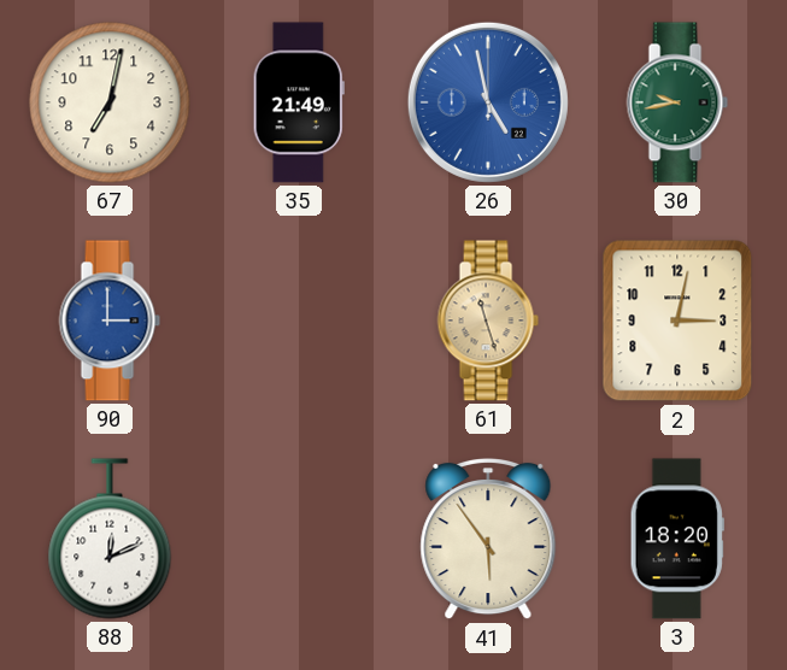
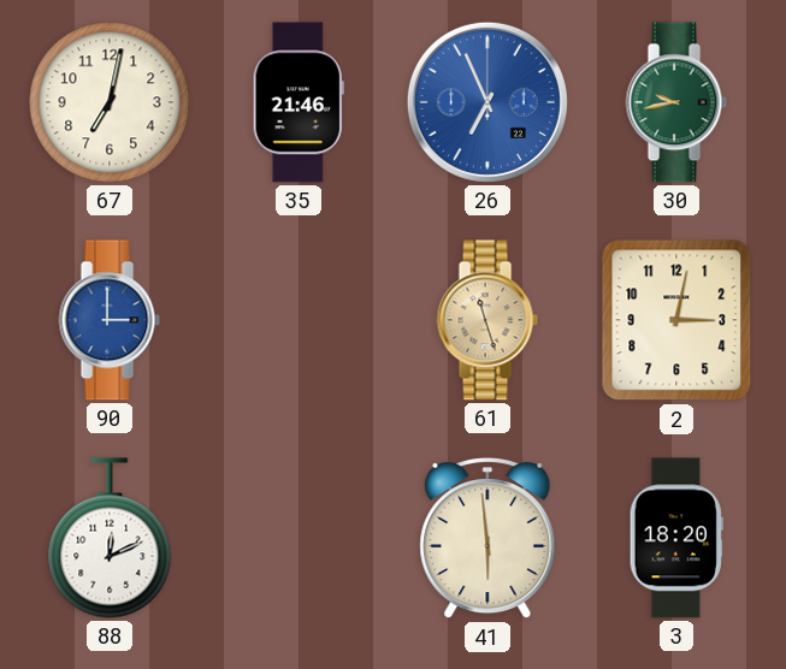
35: 21:49 -> 21:46 (299, 102)
26: 4:58 -> 6:56 (487, 102)
41: 5:54 -> 5:59 (487, 538)
